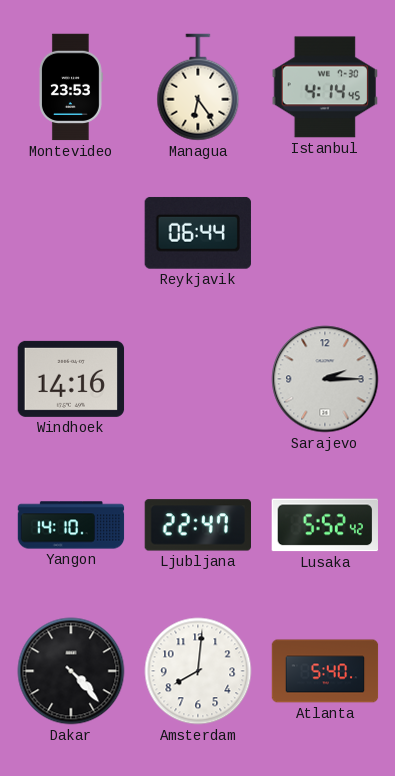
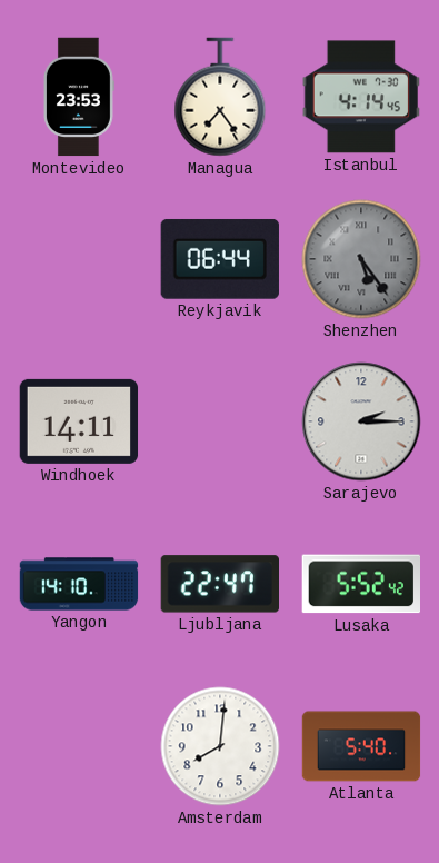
Managua: 6:24 -> 7:24 (220, 97)
Shenzhen: none -> 5:24 (361, 259)
Windhoek: 14:16 -> 14:11 (79, 421)
Dakar: 4:23 -> none (71, 671)
